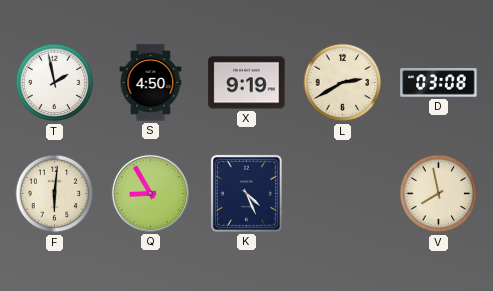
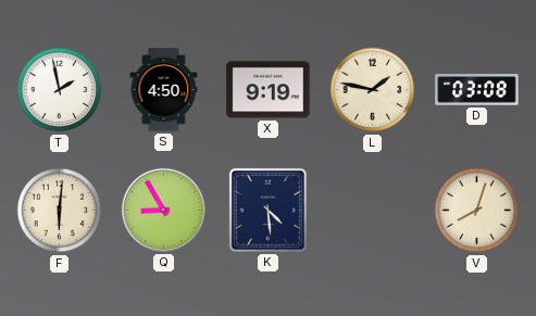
L: 2:40 -> 1:47 (373, 90)
K: 4:26 -> 4:29 (267, 210)
V: 7:58 -> 8:03 (477, 211)
